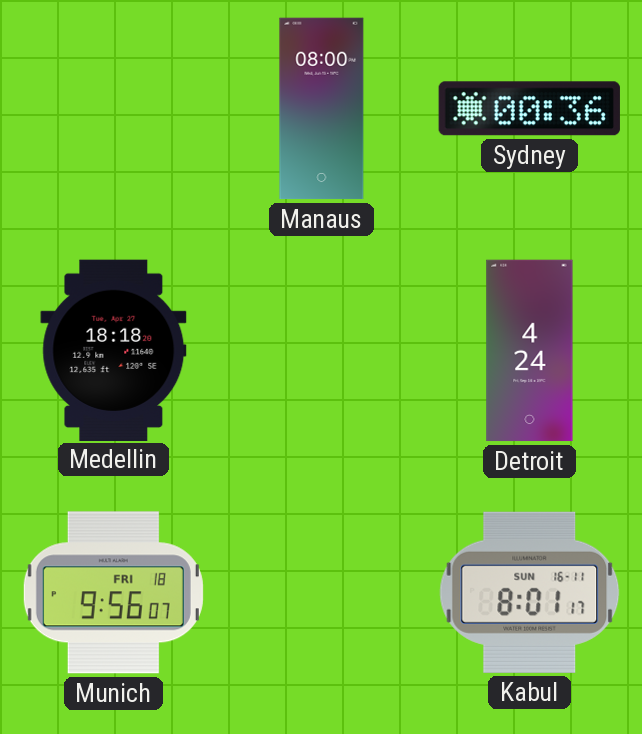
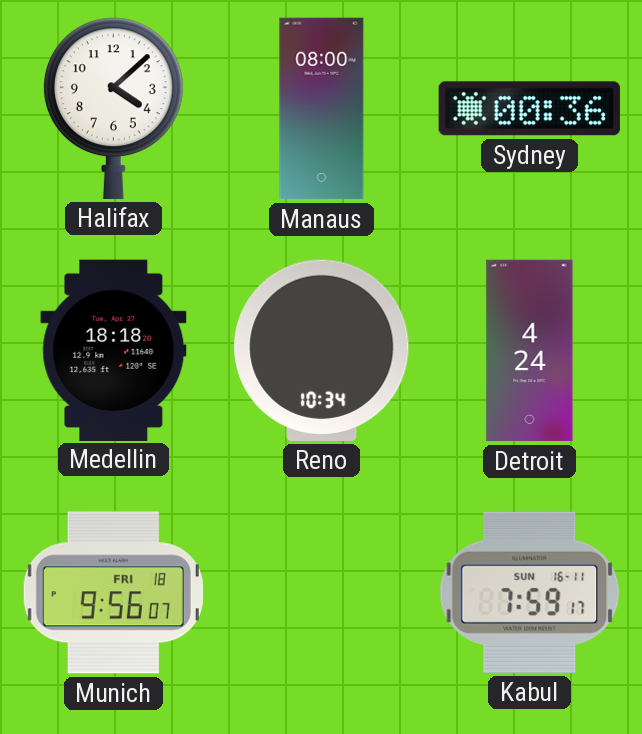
Halifax: none -> 4:08 (113, 108)
Reno: none -> 10:34 (322, 350)
Kabul: 8:01 -> 7:59 (530, 592)
